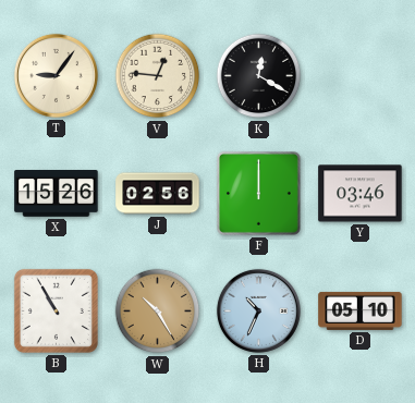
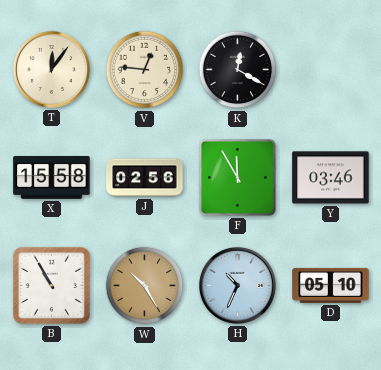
T: 9:06 -> 12:06 (51, 69)
X: 15:26 -> 15:58 (52, 178)
F: 12:00 -> 11:55 (237, 177)
